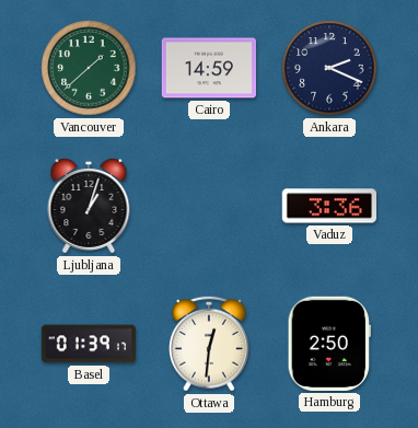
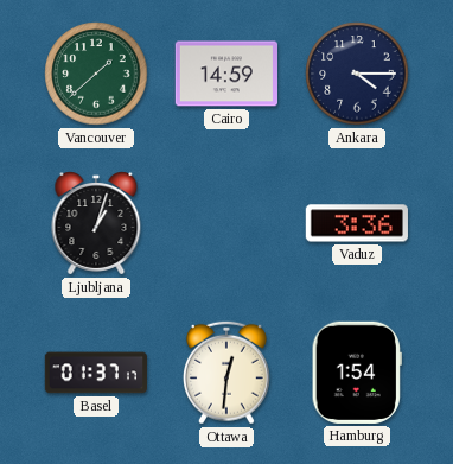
Ankara: 2:19 -> 4:15 (357, 74)
Basel: 01:39 -> 01:37 (96, 373)
Hamburg: 2:50 -> 1:54 (357, 373)
